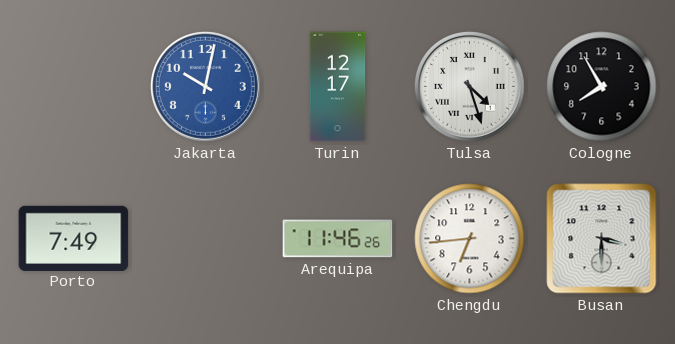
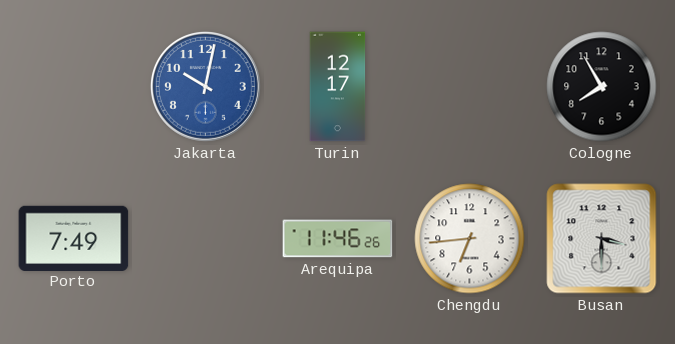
Tulsa: 4:27 -> none (469, 86)
